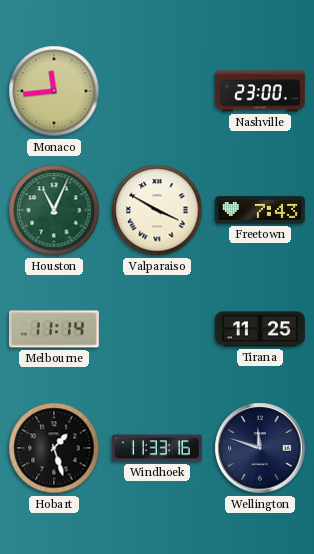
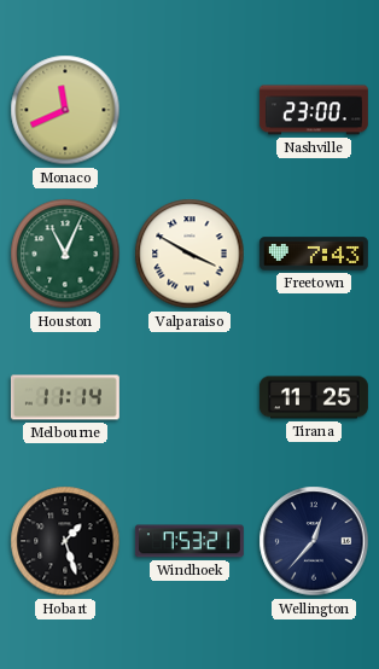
Monaco: 11:44 -> 11:41 (65, 110)
Windhoek: 11:33 -> 7:53 (189, 541)
Wellington: 11:48 -> 12:37 (314, 541)
